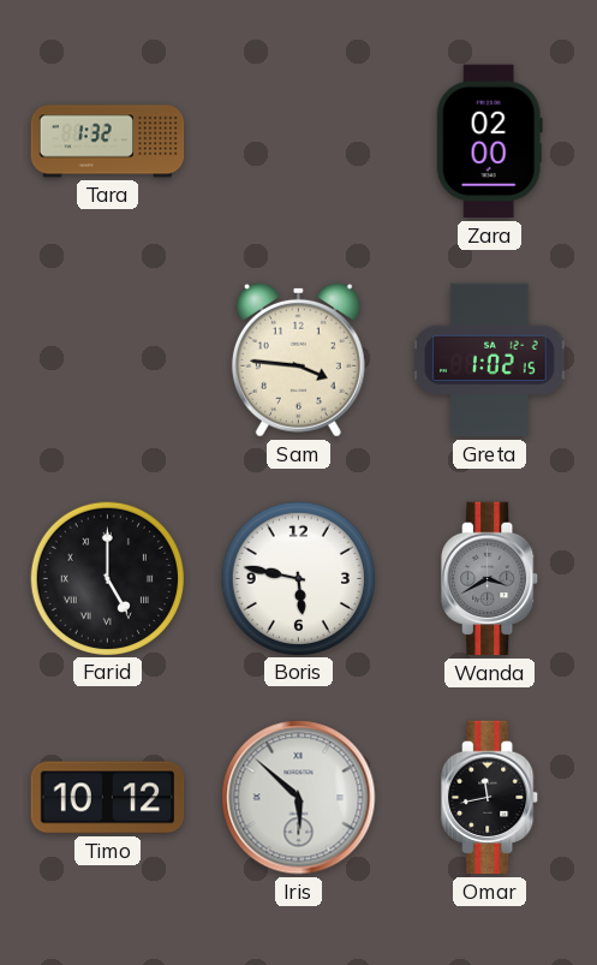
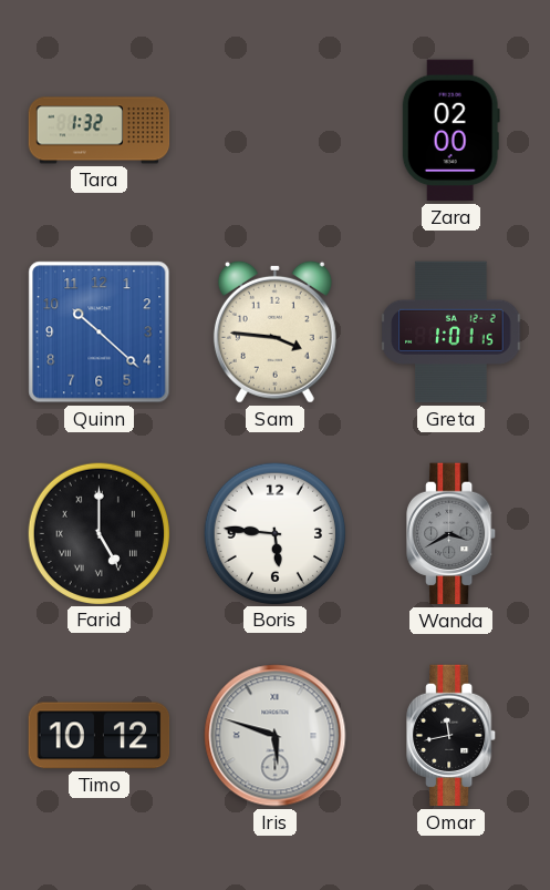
Quinn: none -> 10:22 (100, 333)
Greta: 1:02 -> 1:01 (452, 333)
Boris: 5:47 -> 5:46 (274, 533)
Iris: 5:52 -> 5:48 (276, 736)
